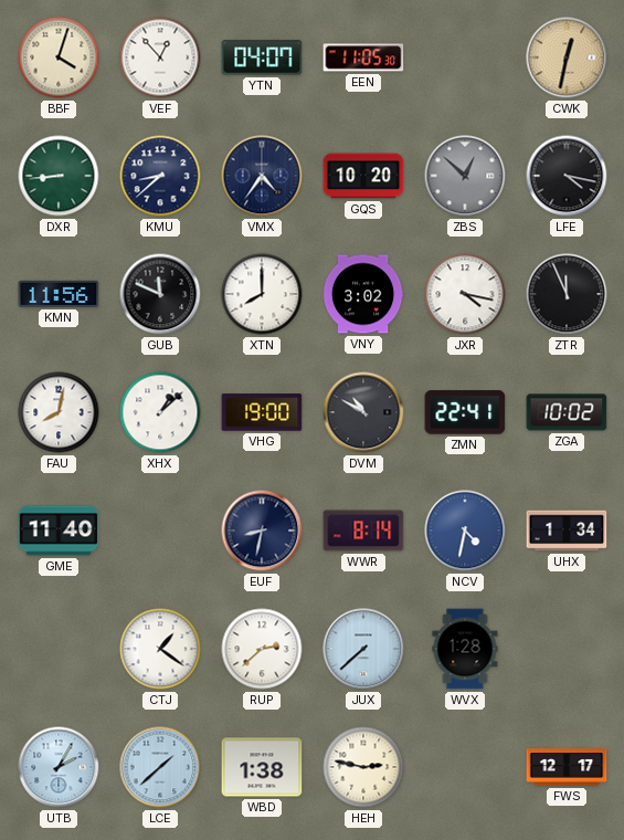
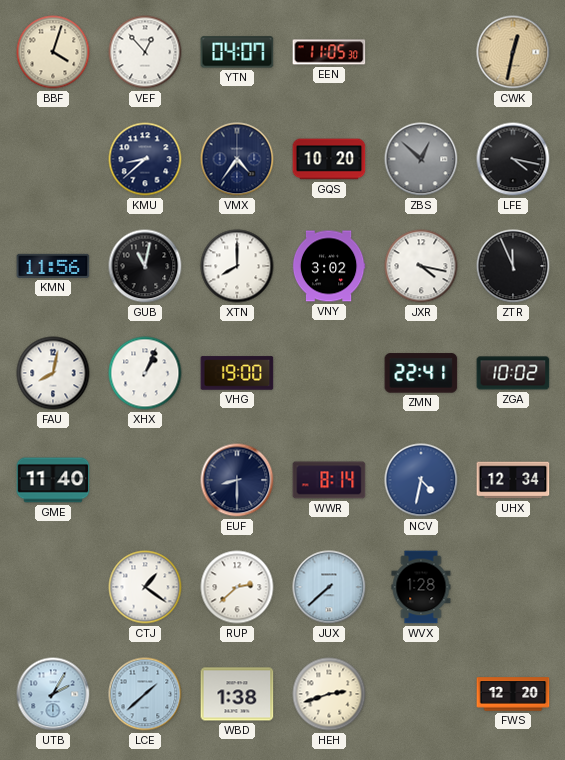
DXR: 8:44 -> none (59, 176)
GUB: 11:49 -> 11:02 (145, 266)
XHX: 1:08 -> 1:04 (145, 373)
DVM: 10:50 -> none (363, 412)
EUF: 8:32 -> 8:30 (237, 480)
UHX: 1:34 -> 12:34 (513, 480)
HEH: 2:47 -> 2:42 (329, 694)
FWS: 12:17 -> 12:20 (513, 694)
